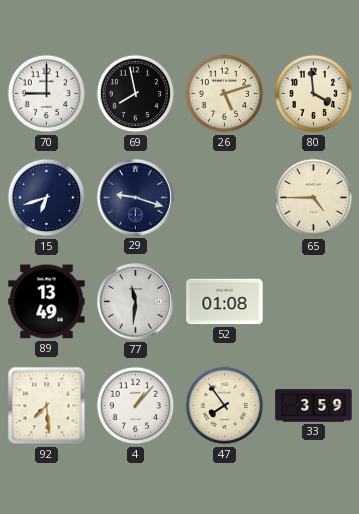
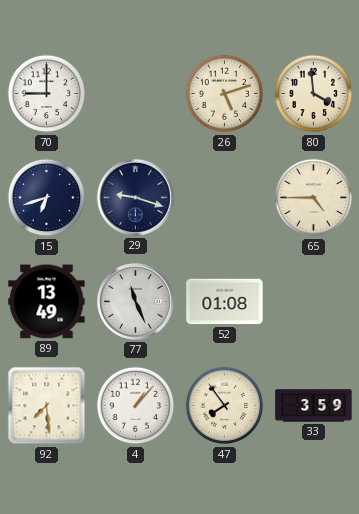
69: 7:58 -> none (136, 94)
77: 11:31 -> 11:26 (135, 301)
